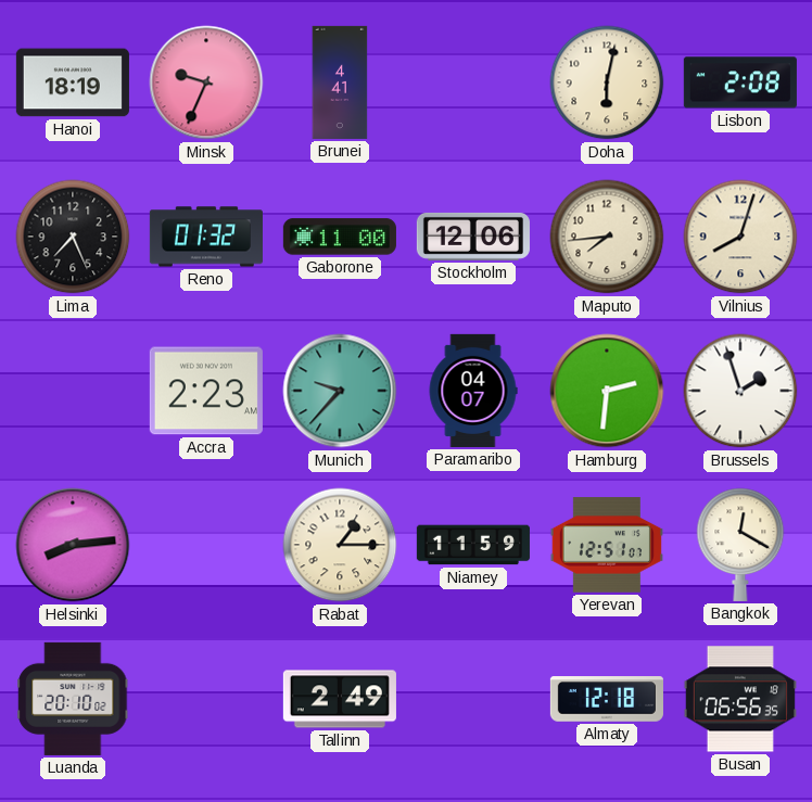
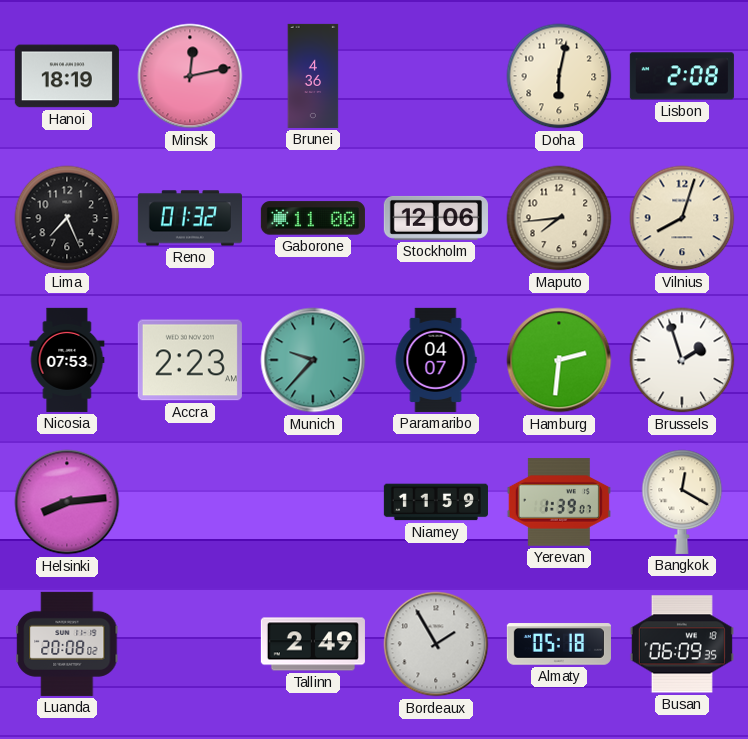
Minsk: 9:34 -> 12:13 (190, 76)
Brunei: 4:41 -> 4:36 (313, 76)
Nicosia: none -> 07:53 (67, 360)
Rabat: 1:15 -> none (340, 545)
Yerevan: 12:51 -> 1:39 (559, 502)
Luanda: 20:10 -> 20:08 (67, 644)
Bordeaux: none -> 1:55 (436, 644)
Almaty: 12:18 -> 05:18 (559, 644)
Busan: 06:56 -> 06:09 (682, 644)
